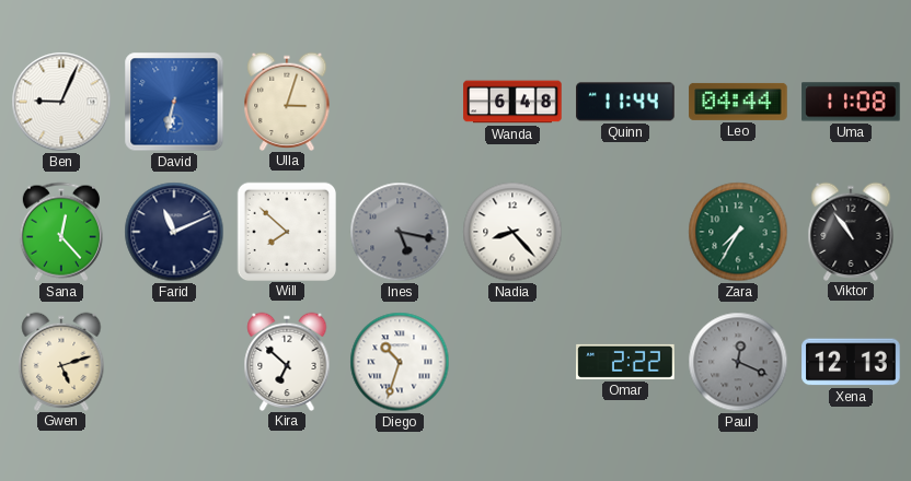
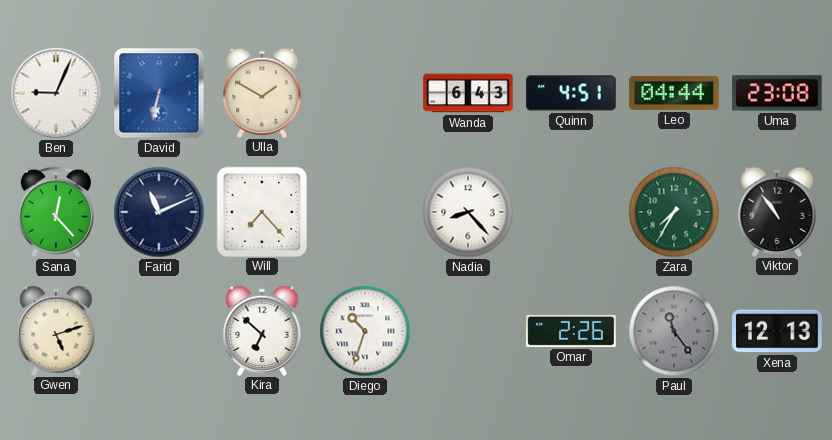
Ulla: 3:03 -> 1:50 (262, 92)
Wanda: 6:48 -> 6:43 (468, 93)
Quinn: 11:44 -> 4:51 (571, 93)
Uma: 11:08 -> 23:08 (777, 93)
Will: 7:52 -> 7:23 (261, 211)
Ines: 5:17 -> none (400, 232)
Omar: 2:22 -> 2:26 (571, 331)
Paul: 12:19 -> 11:24 (674, 331)
